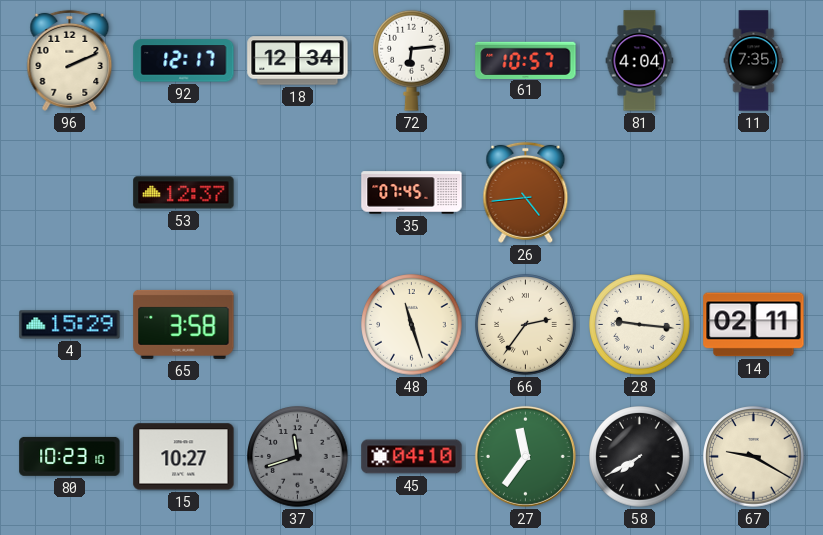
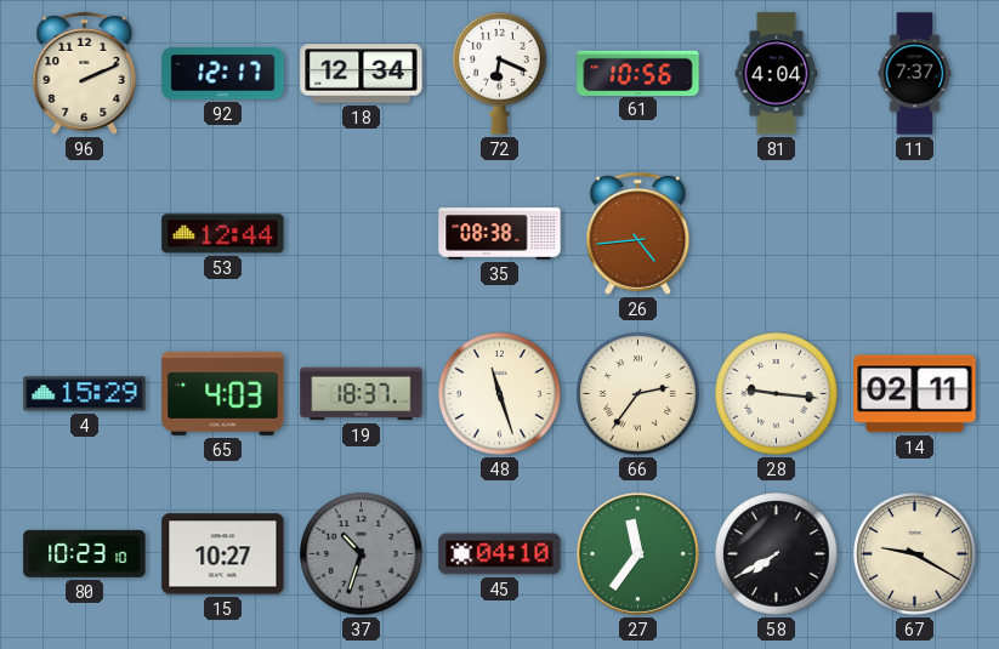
72: 6:14 -> 6:19 (500, 73)
61: 10:57 -> 10:56 (638, 73)
11: 7:35 -> 7:37 (915, 74)
53: 12:37 -> 12:44 (223, 234)
35: 07:45 -> 08:38 (500, 234)
65: 3:58 -> 4:03 (223, 393)
19: none -> 18:37 (362, 394)
37: 11:42 -> 10:33 (362, 554)
